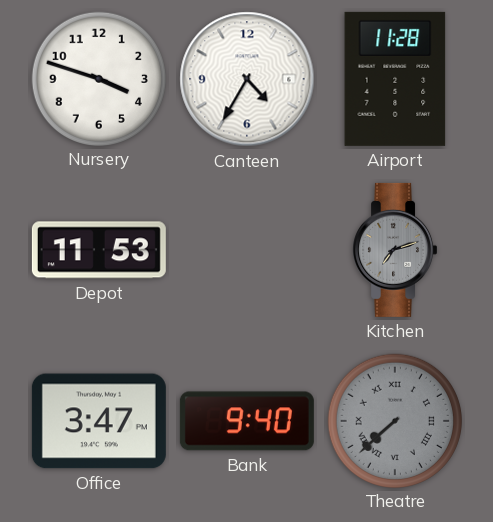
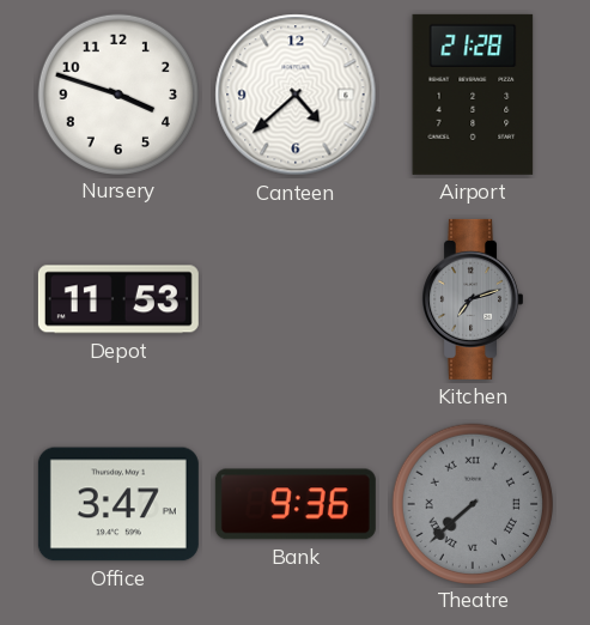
Canteen: 4:35 -> 4:38 (296, 95)
Airport: 11:28 -> 21:28 (473, 95)
Bank: 9:40 -> 9:36 (296, 504)
